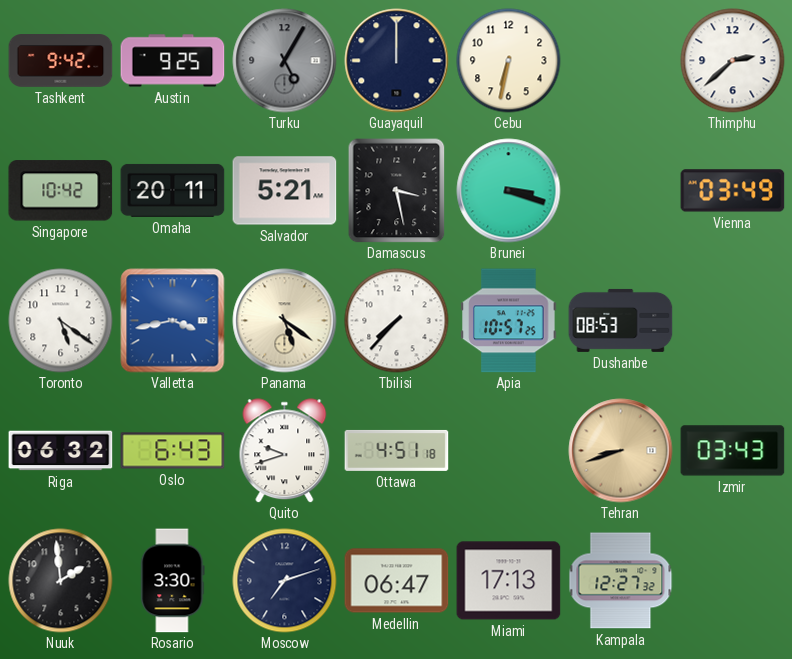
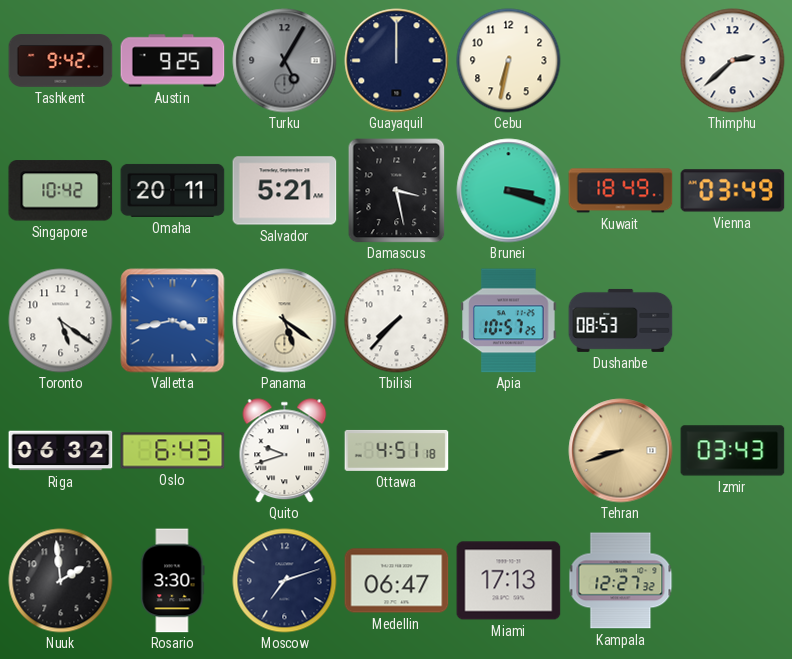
Kuwait: none -> 18:49 (621, 191)
